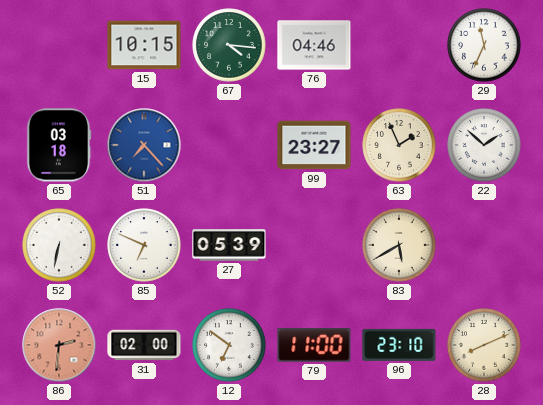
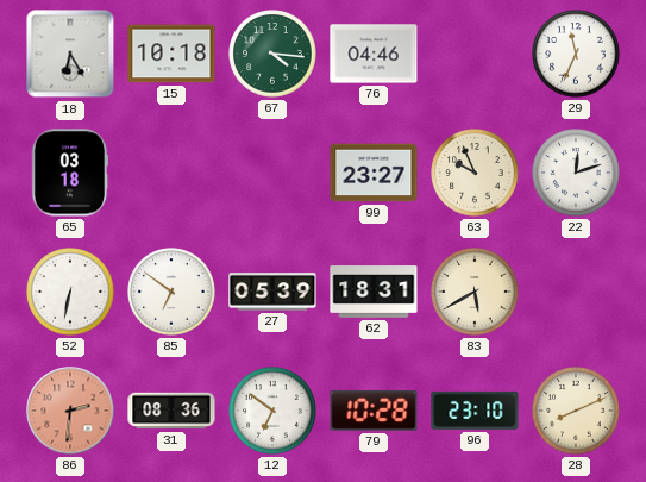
18: none -> 6:25 (70, 54)
15: 10:15 -> 10:18 (171, 54)
51: 7:23 -> none (144, 145)
63: 1:56 -> 9:56 (475, 173)
22: 1:52 -> 12:12 (576, 173)
85: 6:49 -> 6:51 (171, 292)
62: none -> 18:31 (374, 292)
31: 02:00 -> 08:36 (171, 411)
79: 11:00 -> 10:28 (374, 411)
